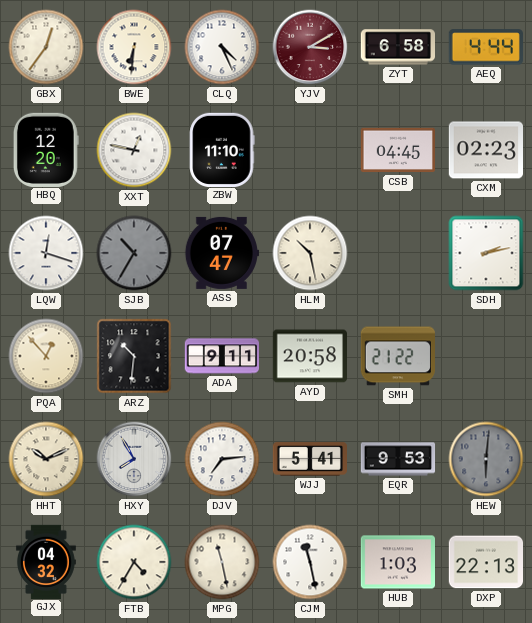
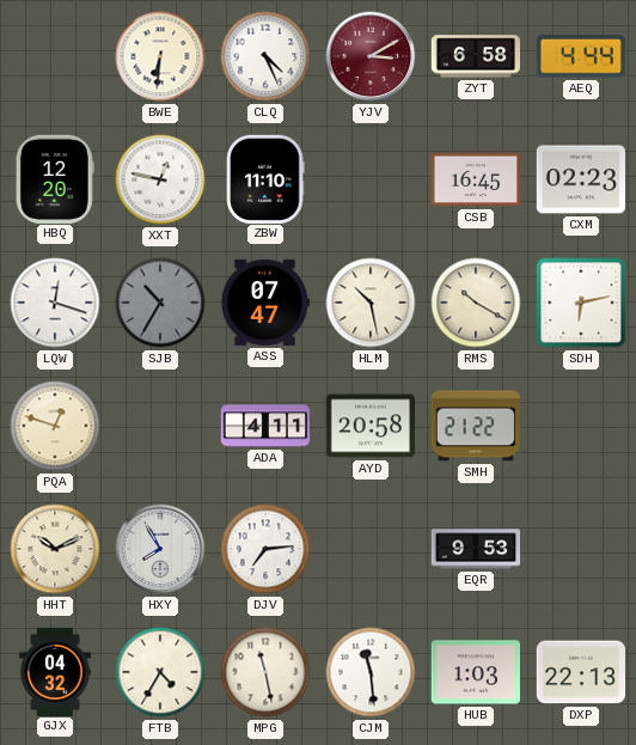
GBX: 12:36 -> none (46, 47)
CSB: 04:45 -> 16:45 (475, 179)
RMS: none -> 10:20 (476, 303)
SDH: 2:13 -> 6:13 (581, 303)
PQA: 12:53 -> 12:48 (55, 426)
ARZ: 10:31 -> none (134, 356)
ADA: 9:11 -> 4:11 (264, 426)
WJJ: 5:41 -> none (309, 459)
HEW: 6:01 -> none (486, 459)
CJM: 11:28 -> 11:29 (371, 672)
